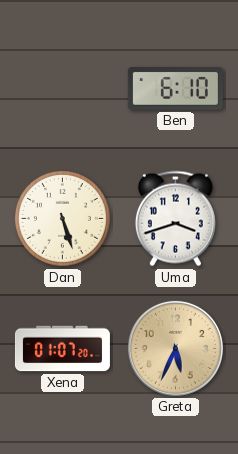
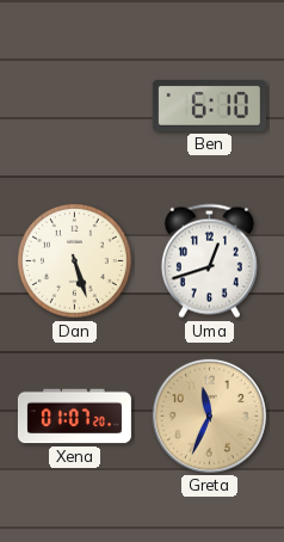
Uma: 3:42 -> 12:42 (209, 261)
Greta: 5:34 -> 11:34 (209, 415)
